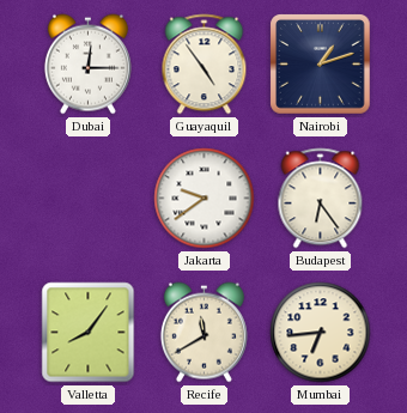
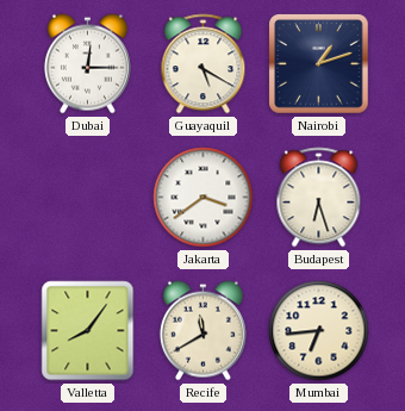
Guayaquil: 4:54 -> 5:20 (204, 64)
Jakarta: 9:39 -> 3:39 (204, 198)
Budapest: 6:24 -> 6:27 (319, 198)
